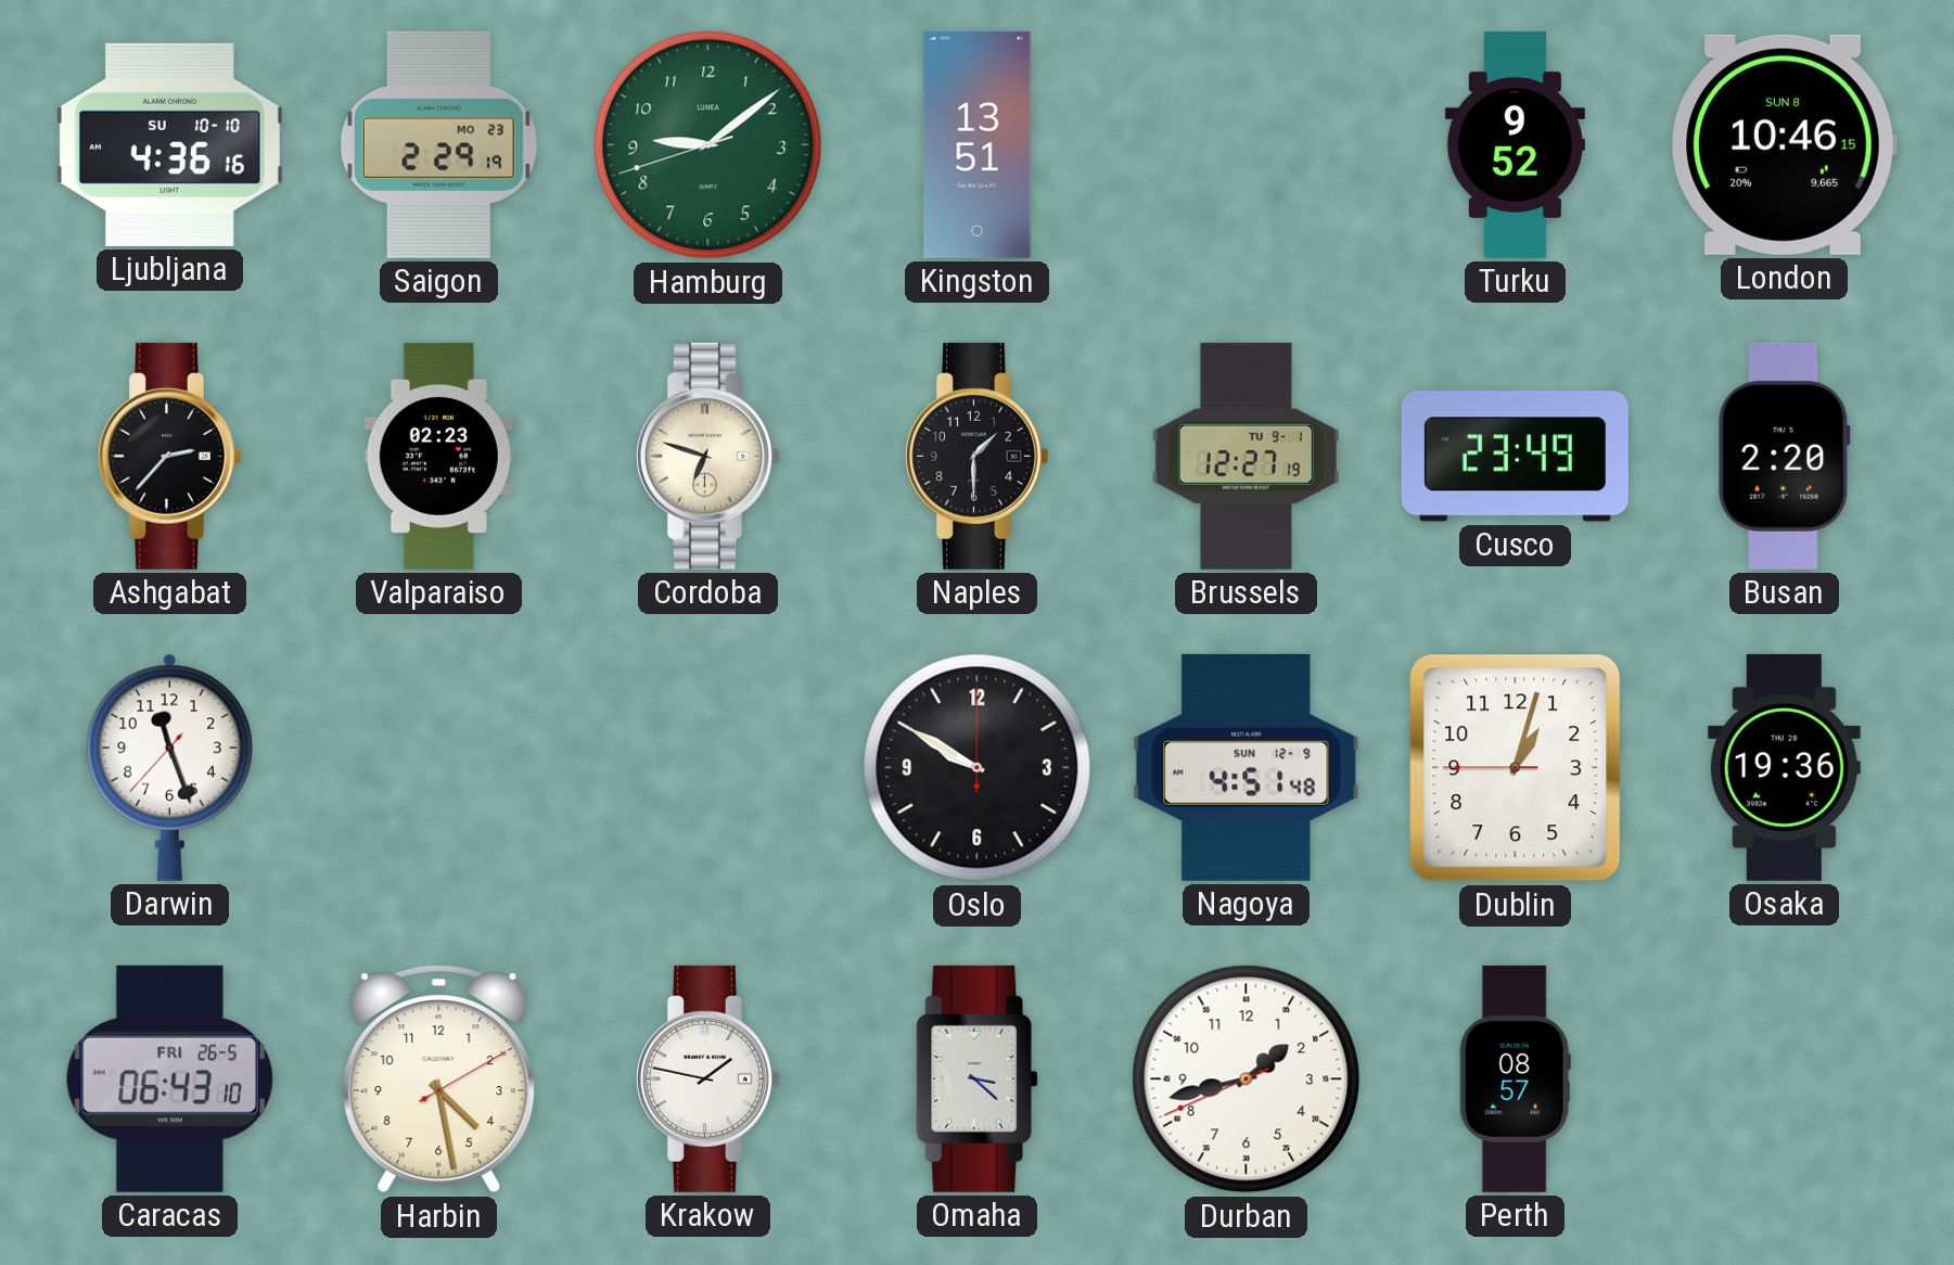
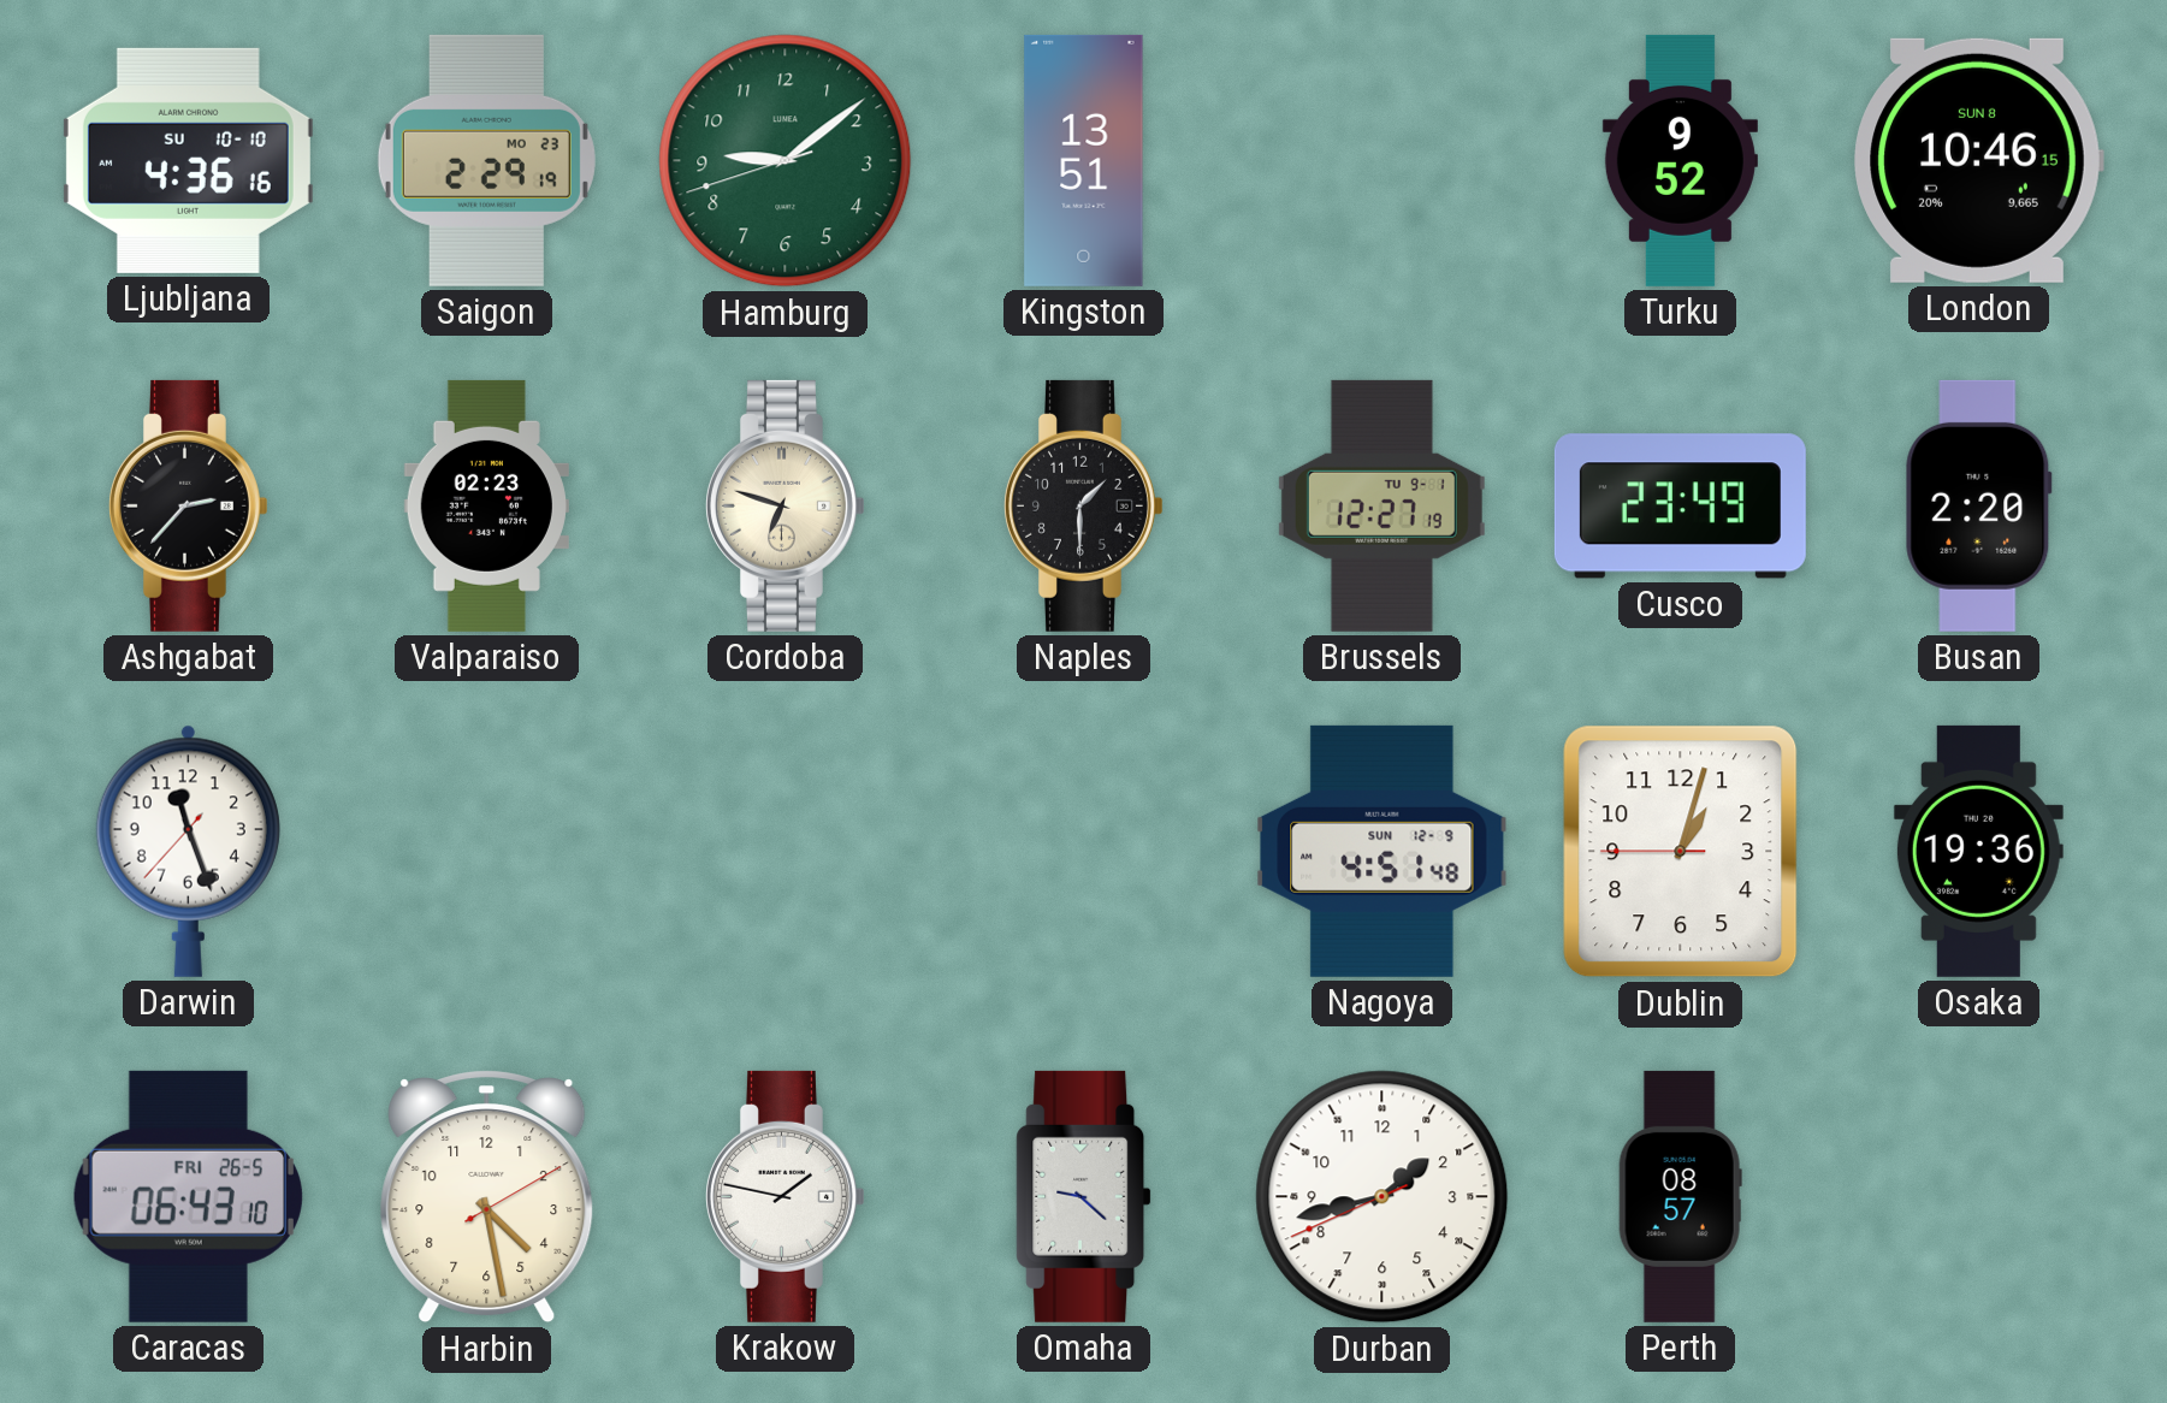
Oslo: 9:50 -> none (978, 768)
Omaha: 3:22 -> 9:22 (1084, 1196)
